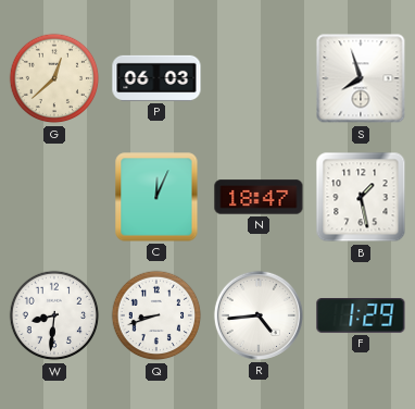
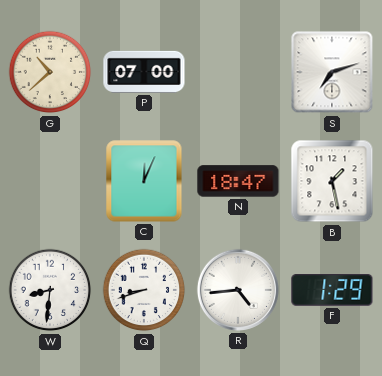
G: 12:38 -> 10:38 (50, 72)
P: 06:03 -> 07:00 (144, 72)
S: 7:57 -> 7:12 (332, 72)
